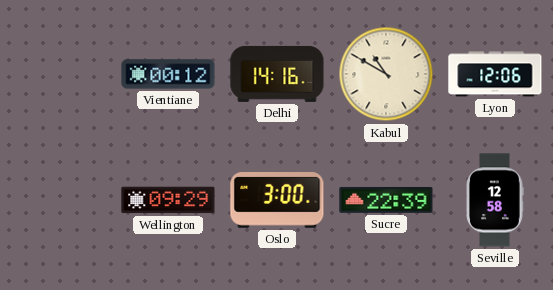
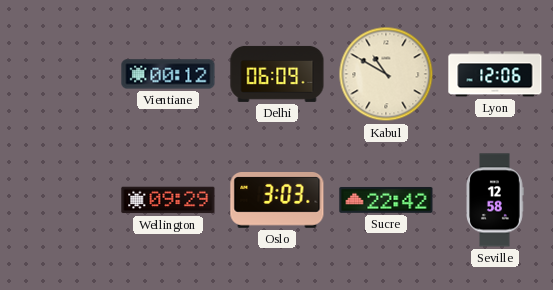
Delhi: 14:16 -> 06:09 (277, 74)
Oslo: 3:00 -> 3:03 (277, 201)
Sucre: 22:39 -> 22:42 (386, 200)
